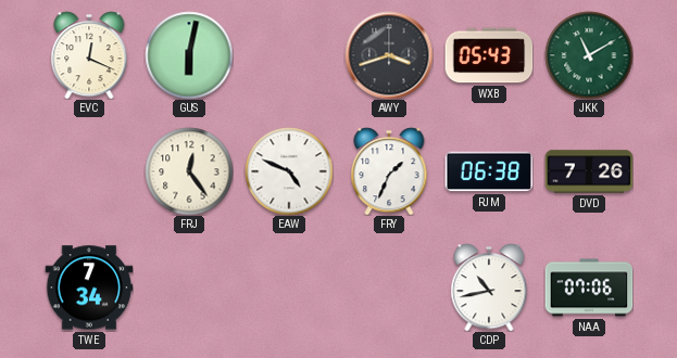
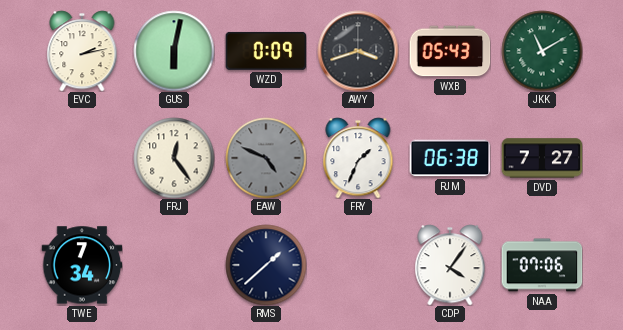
EVC: 12:19 -> 2:13 (82, 51)
WZD: none -> 0:09 (266, 51)
EAW dial: white -> grey (266, 158)
DVD: 7:26 -> 7:27 (542, 158)
RMS: none -> 1:38 (266, 265)
CDP: 10:43 -> 4:06 (450, 265)
